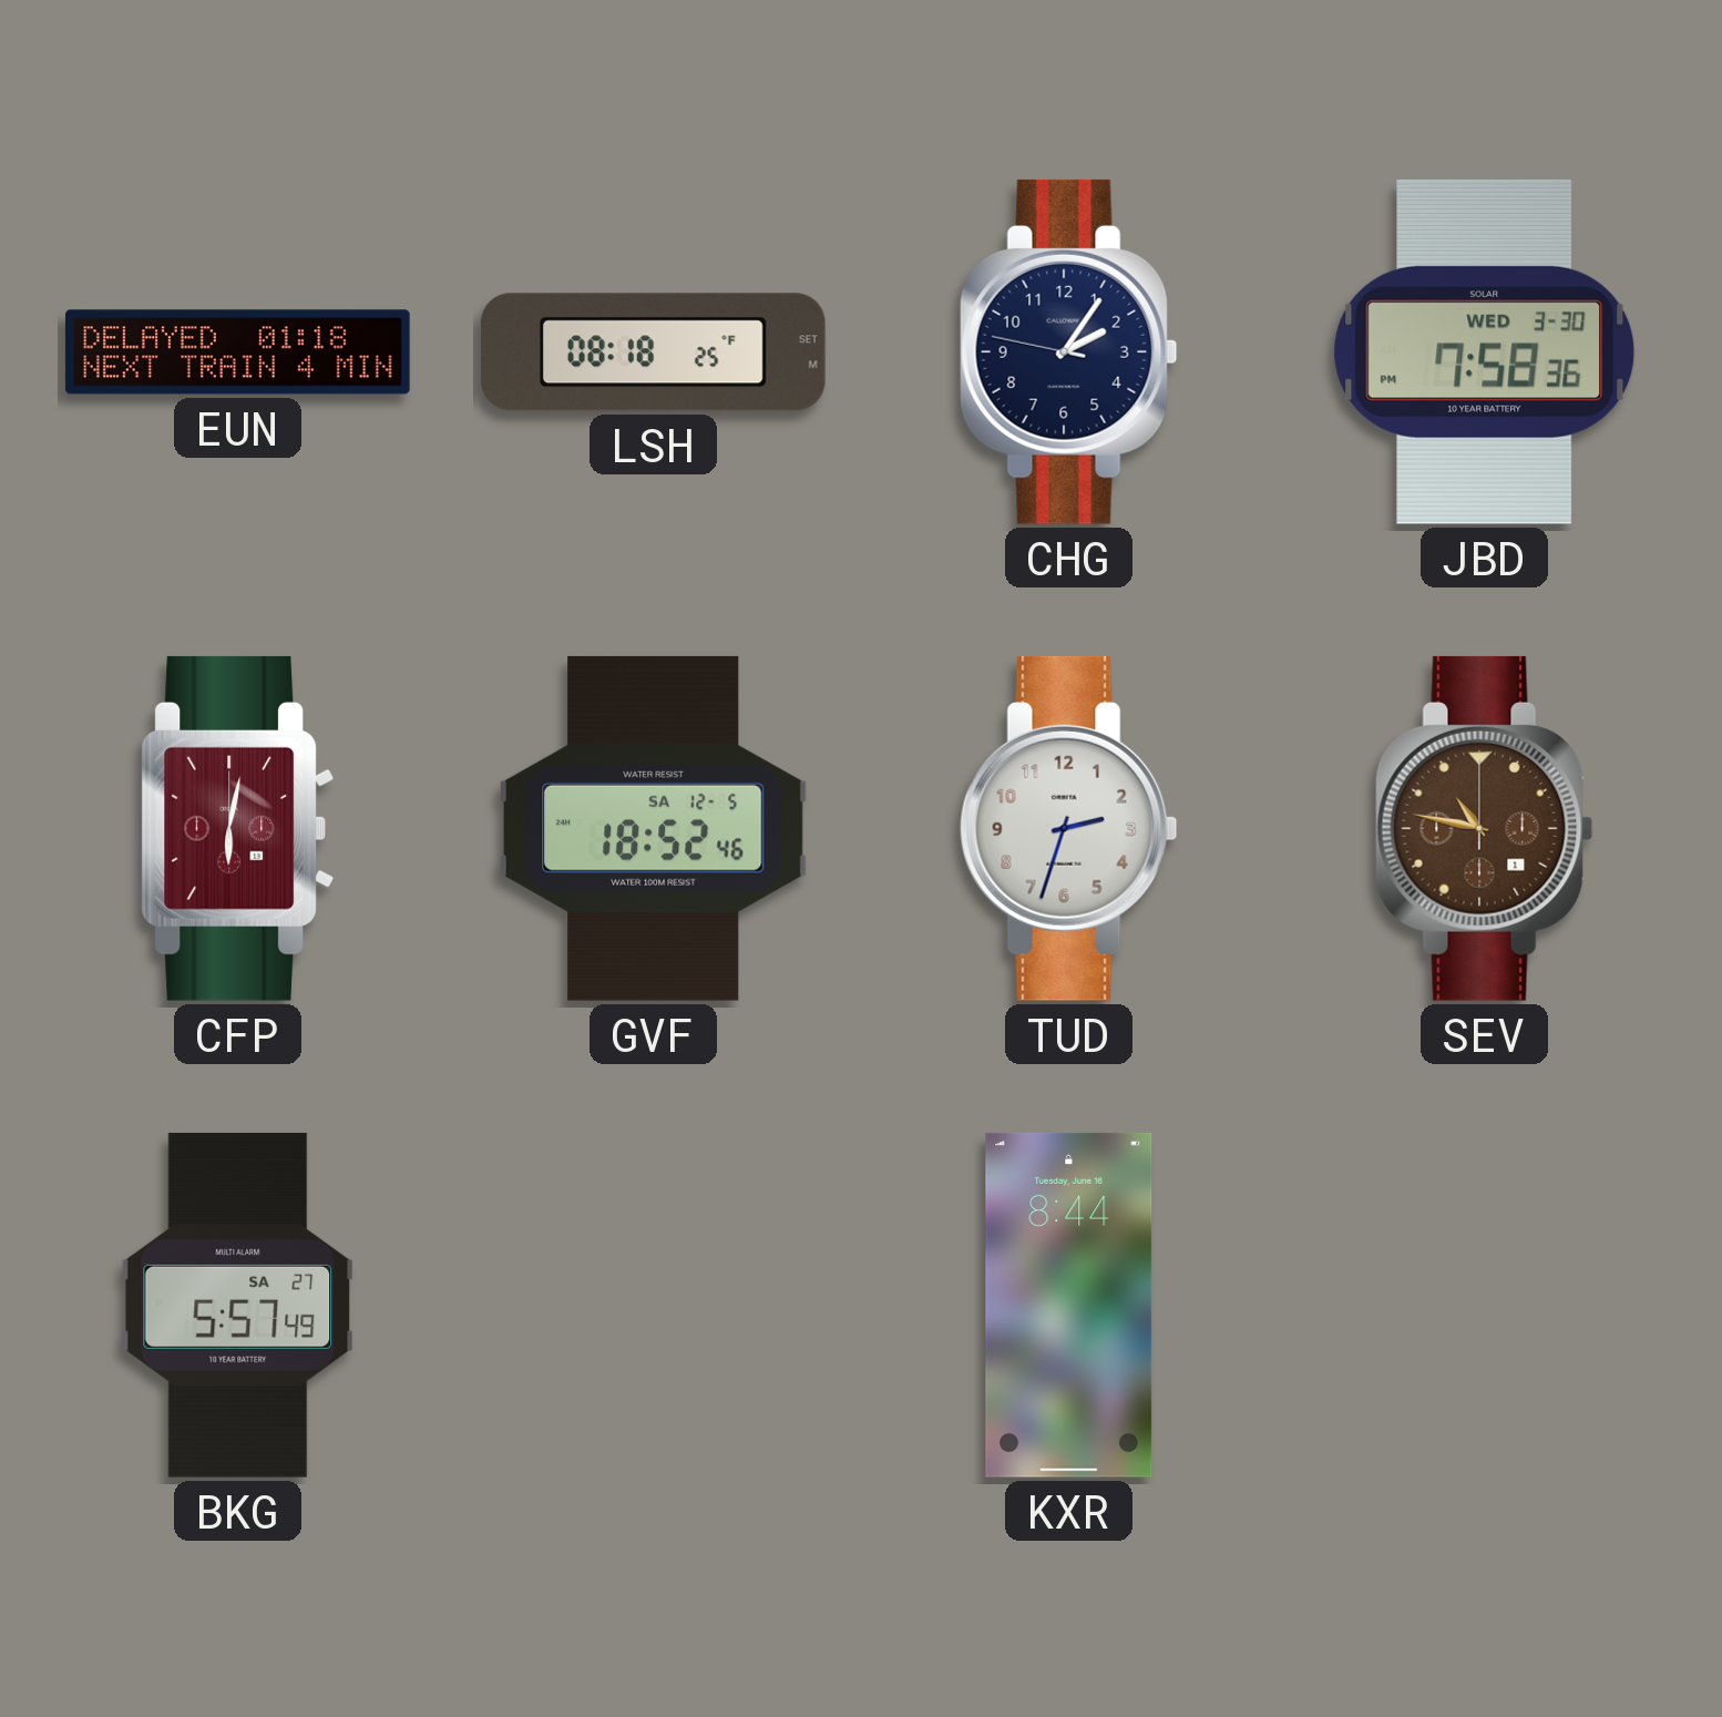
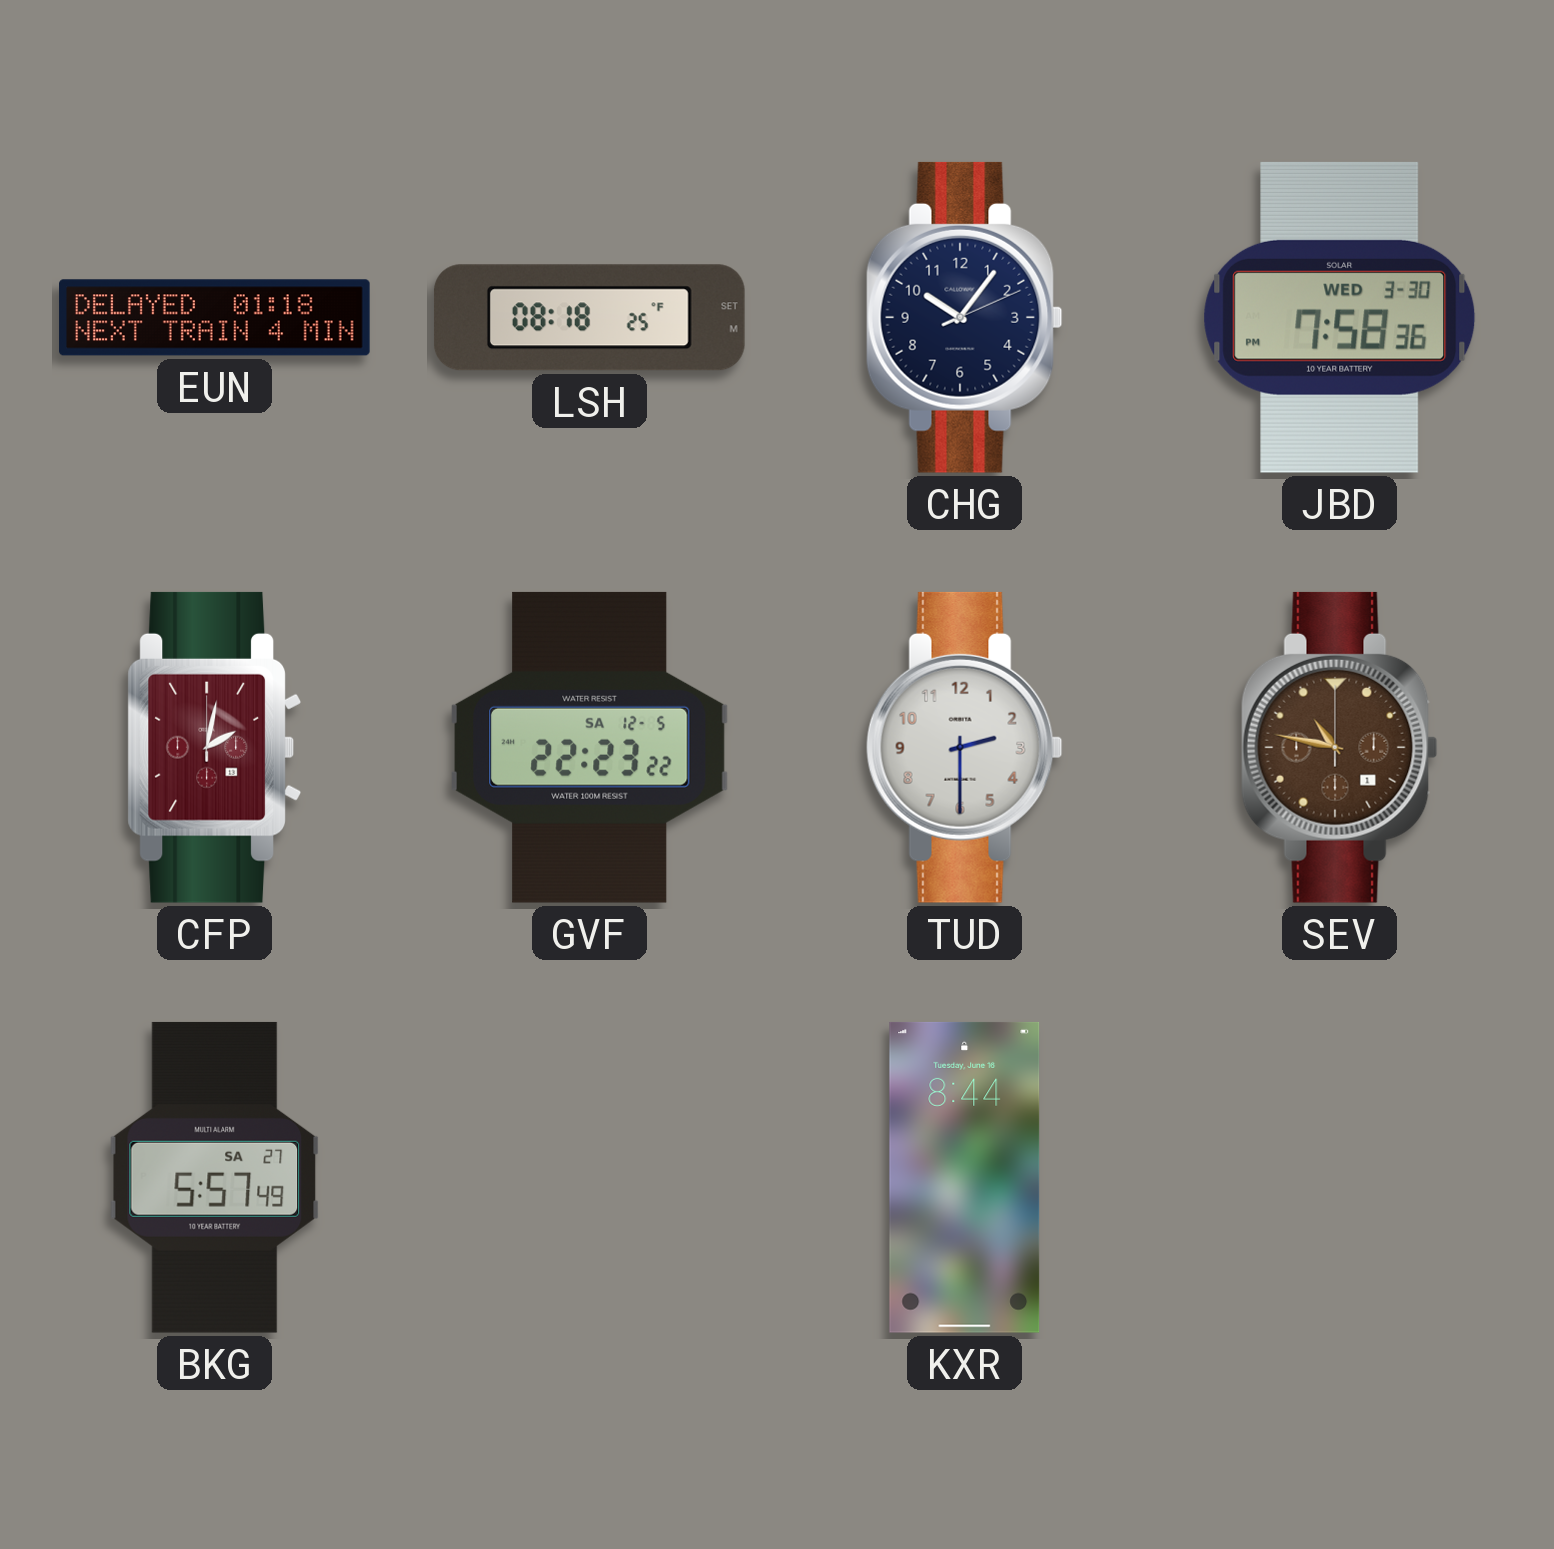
CHG: 2:05 -> 10:06 (964, 317)
CFP: 6:02 -> 2:02 (214, 747)
GVF: 18:52 -> 22:23 (590, 747)
TUD: 2:33 -> 2:30 (964, 747)
